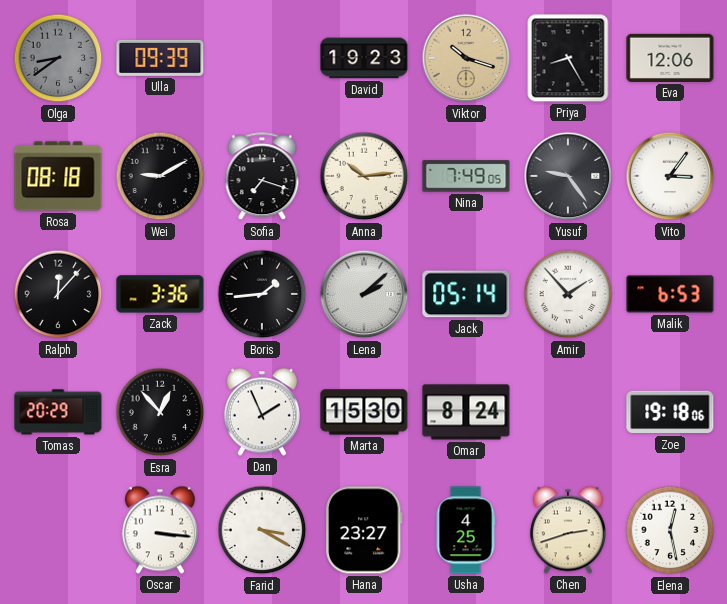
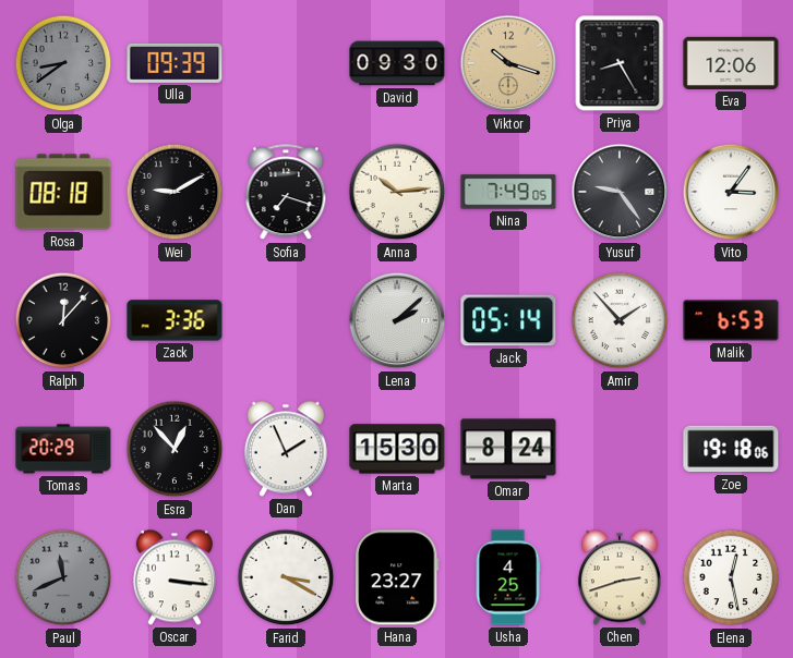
David: 19:23 -> 09:30 (397, 63)
Boris: 1:44 -> none (262, 294)
Paul: none -> 11:41 (63, 577)
